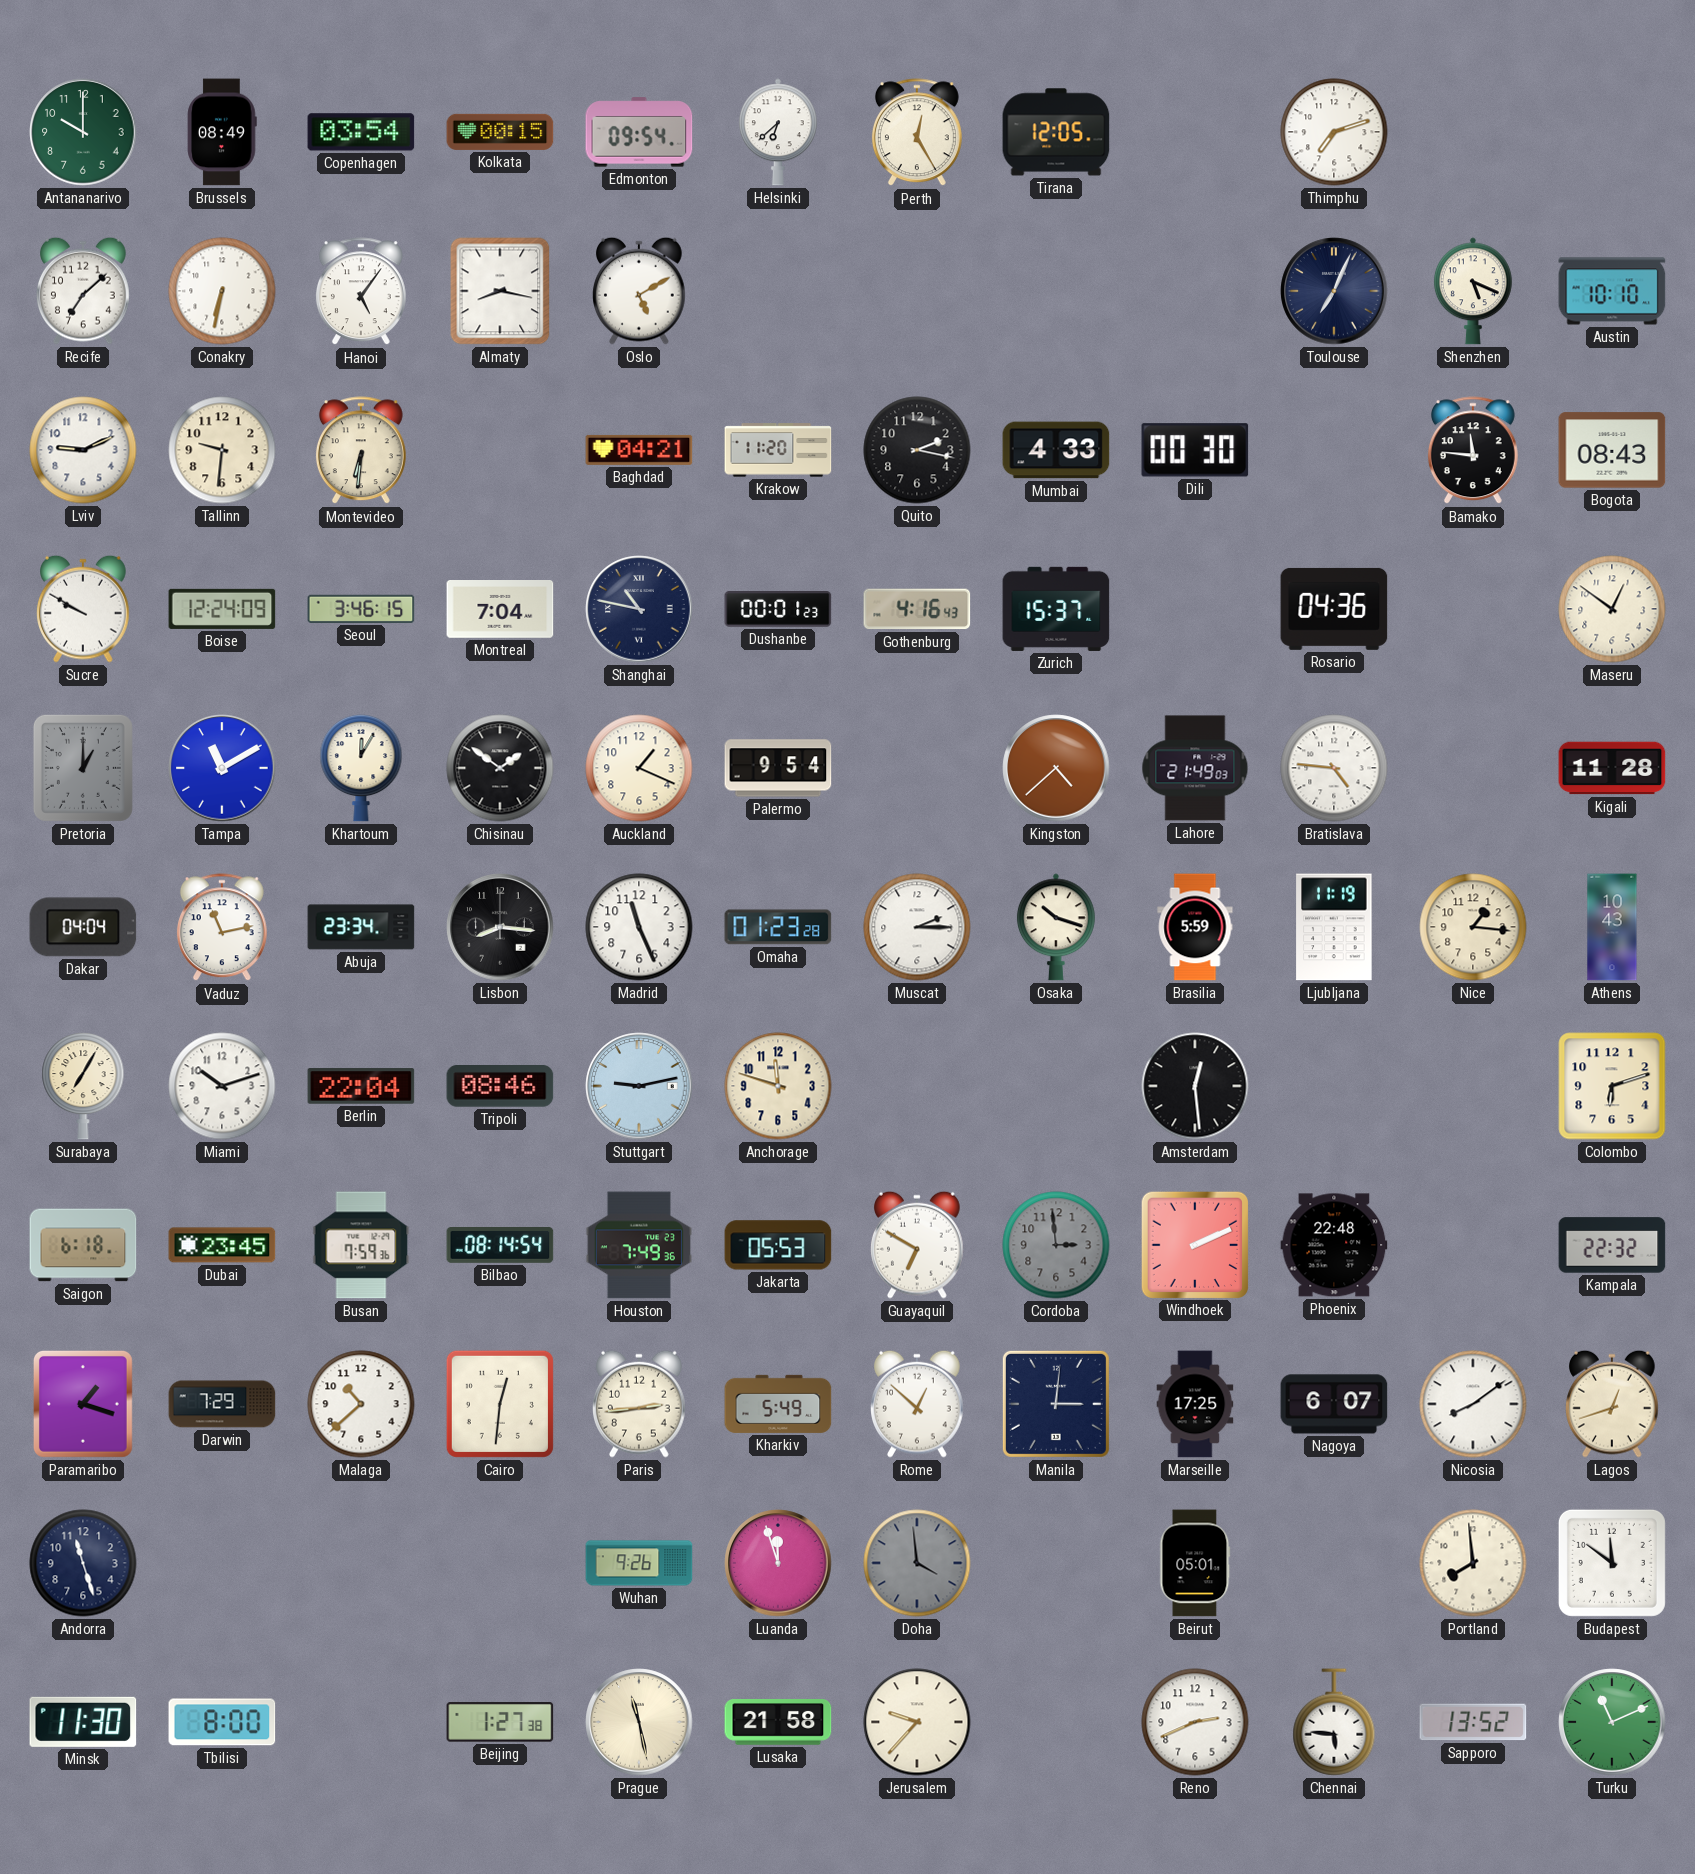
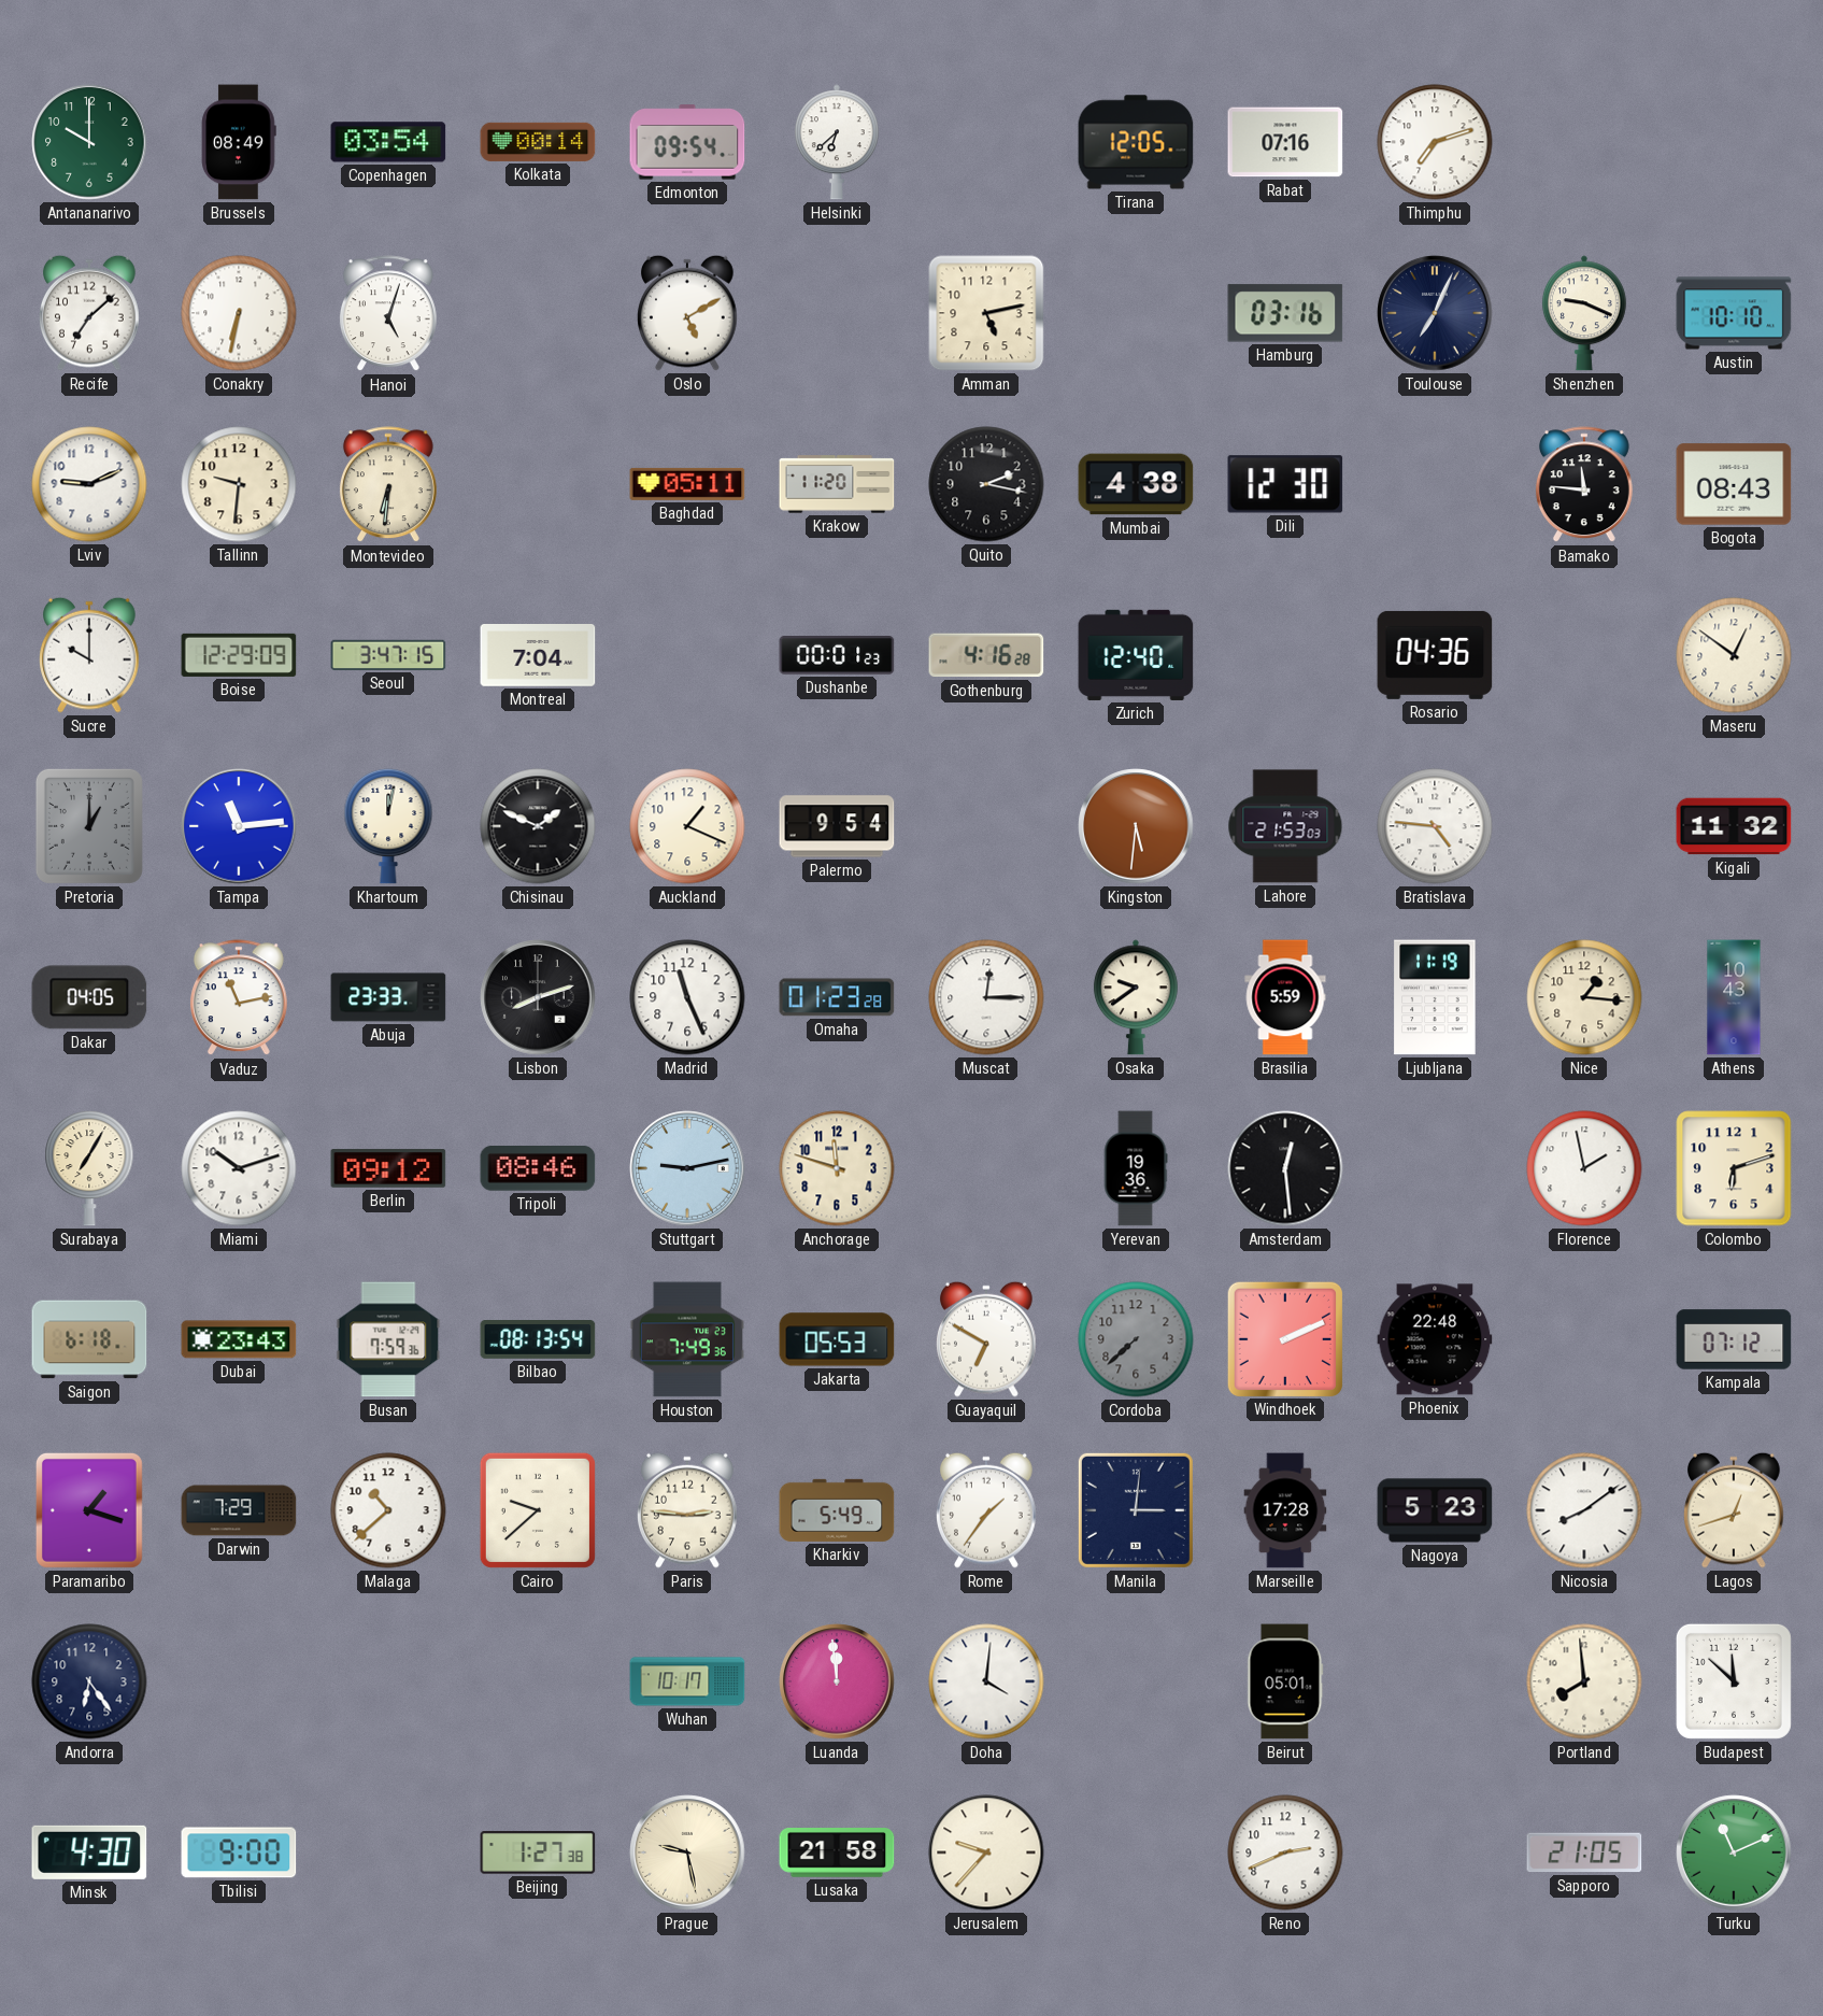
Kolkata: 00:15 -> 00:14 (538, 142)
Perth: 12:25 -> none (917, 133)
Rabat: none -> 07:16 (1285, 142)
Hanoi: 5:06 -> 5:03 (388, 314)
Almaty: 8:17 -> none (500, 291)
Amman: none -> 5:13 (986, 313)
Hamburg: none -> 03:16 (1285, 313)
Shenzhen: 5:19 -> 9:19 (1584, 313)
Baghdad: 04:21 -> 05:11 (687, 484)
Mumbai: 4:33 -> 4:38 (1136, 484)
Dili: 00:30 -> 12:30 (1285, 484)
Sucre: 9:50 -> 10:00 (90, 655)
Boise: 12:24 -> 12:29 (239, 655)
Seoul: 3:46 -> 3:47 (388, 655)
Shanghai: 10:47 -> none (639, 609)
Gothenburg: 4:16:43 -> 4:16:28 (986, 655)
Zurich: 15:37 -> 12:40 (1136, 655)
Tampa: 11:10 -> 11:14 (239, 826)
Khartoum: 12:05 -> 12:02 (388, 826)
Chisinau: 1:51 -> 1:49 (538, 826)
Kingston: 4:38 -> 5:31 (1136, 826)
Lahore: 21:49 -> 21:53 (1285, 826)
Kigali: 11:28 -> 11:32 (1734, 826)
Dakar: 04:04 -> 04:05 (89, 997)
Abuja: 23:34 -> 23:33 (388, 997)
Lisbon: 8:16 -> 8:12 (538, 997)
Muscat: 2:15 -> 12:15 (986, 997)
Osaka: 10:18 -> 9:39 (1136, 997)
Berlin: 22:04 -> 09:12 (388, 1168)
Yerevan: none -> 19:36 (1136, 1168)
Florence: none -> 1:58 (1584, 1168)
Dubai: 23:45 -> 23:43 (239, 1339)
Bilbao: 08:14 -> 08:13 (538, 1340)
Cordoba: 2:59 -> 7:38 (1136, 1339)
Kampala: 22:32 -> 07:12 (1734, 1339)
Cairo: 12:31 -> 9:38 (538, 1510)
Paris: 2:44 -> 2:46 (688, 1510)
Rome: 12:52 -> 1:36 (987, 1510)
Marseille: 17:25 -> 17:28 (1285, 1510)
Nagoya: 6:07 -> 5:23 (1435, 1510)
Andorra: 11:27 -> 6:24 (89, 1681)
Wuhan: 9:26 -> 10:17 (687, 1681)
Luanda: 11:57 -> 11:59 (837, 1681)
Doha: 3:59 -> 4:01 (986, 1681)
Doha dial: grey -> white (986, 1681)
Budapest: 11:51 -> 11:52 (1734, 1681)
Minsk: 11:30 -> 4:30 (89, 1852)
Tbilisi: 8:00 -> 9:00 (239, 1852)
Prague: 11:28 -> 9:28 (687, 1852)
Chennai: 5:46 -> none (1334, 1722)
Sapporo: 13:52 -> 21:05 (1584, 1852)
